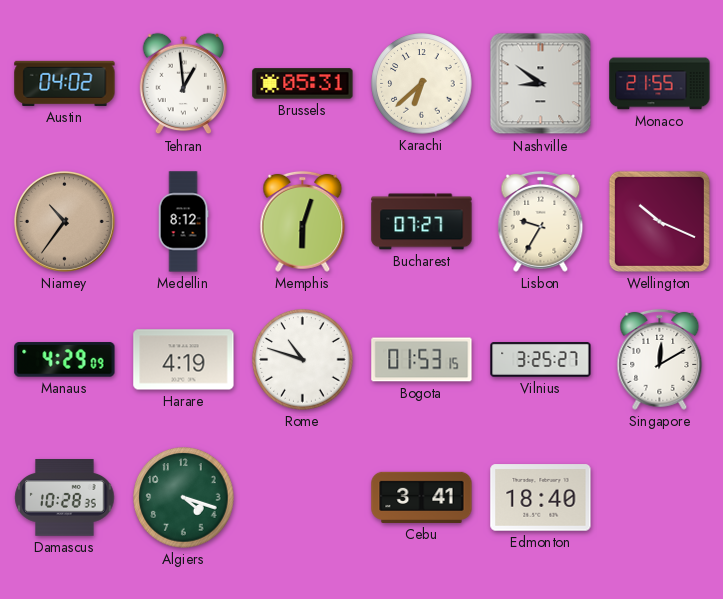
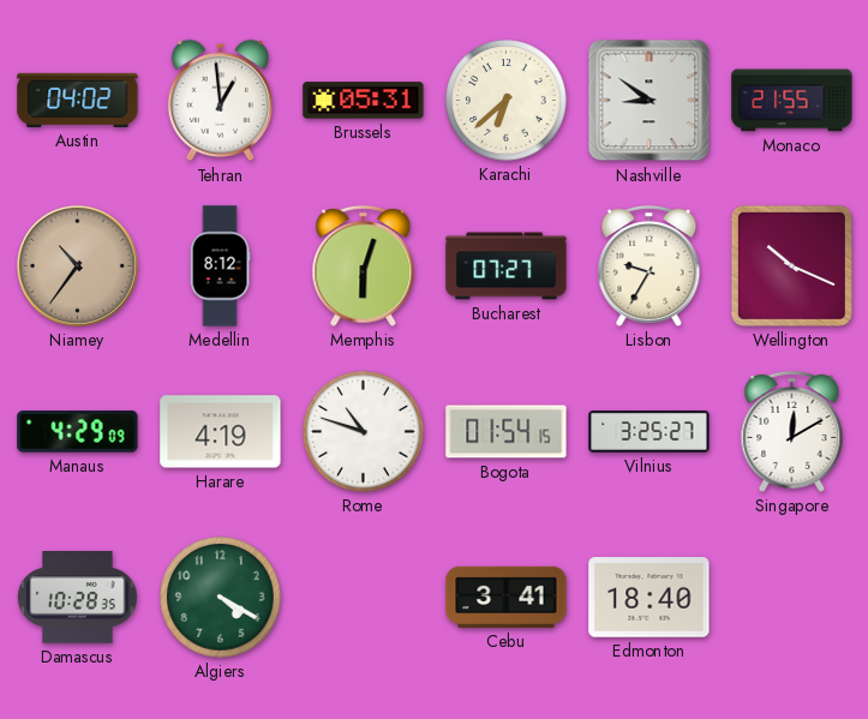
Bogota: 01:53 -> 01:54 (507, 432)
Algiers: 4:18 -> 4:20 (221, 598)
